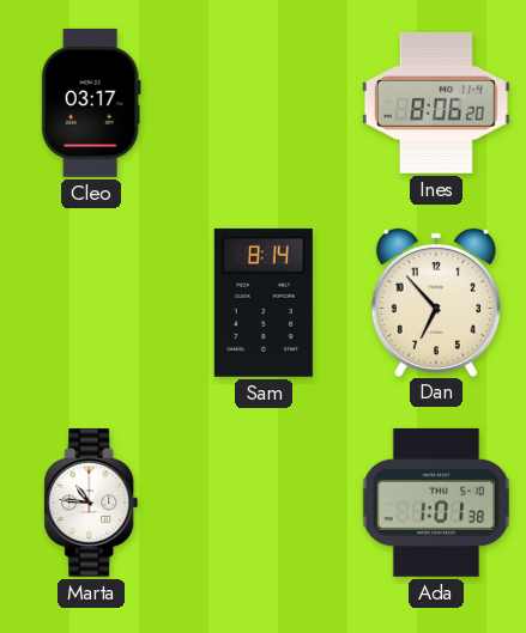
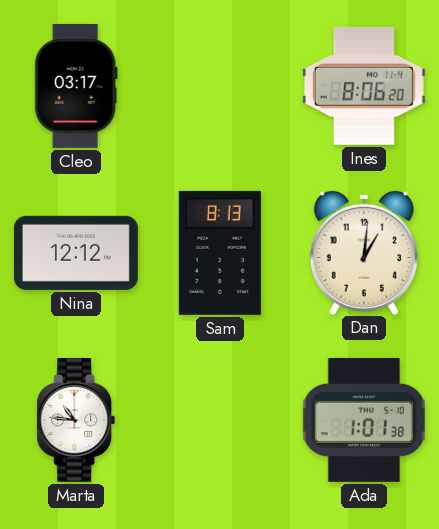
Nina: none -> 12:12 (76, 253)
Sam: 8:14 -> 8:13 (220, 253)
Dan: 6:53 -> 1:01 (364, 252)
